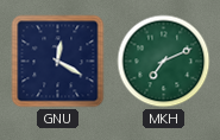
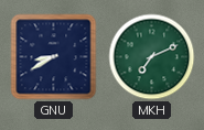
GNU: 12:20 -> 8:40 (54, 57)
